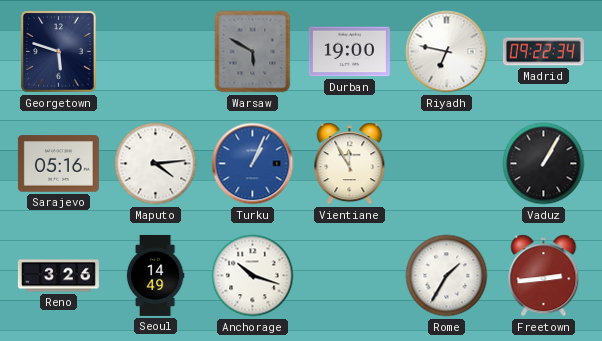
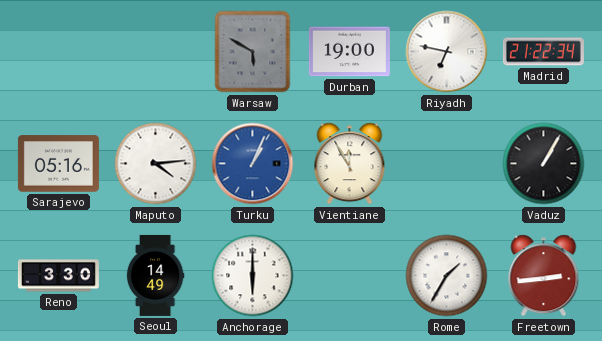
Georgetown: 5:48 -> none (59, 52)
Madrid: 09:22 -> 21:22 (543, 52)
Reno: 3:26 -> 3:30 (58, 276)
Anchorage: 10:18 -> 6:00 (253, 276)
